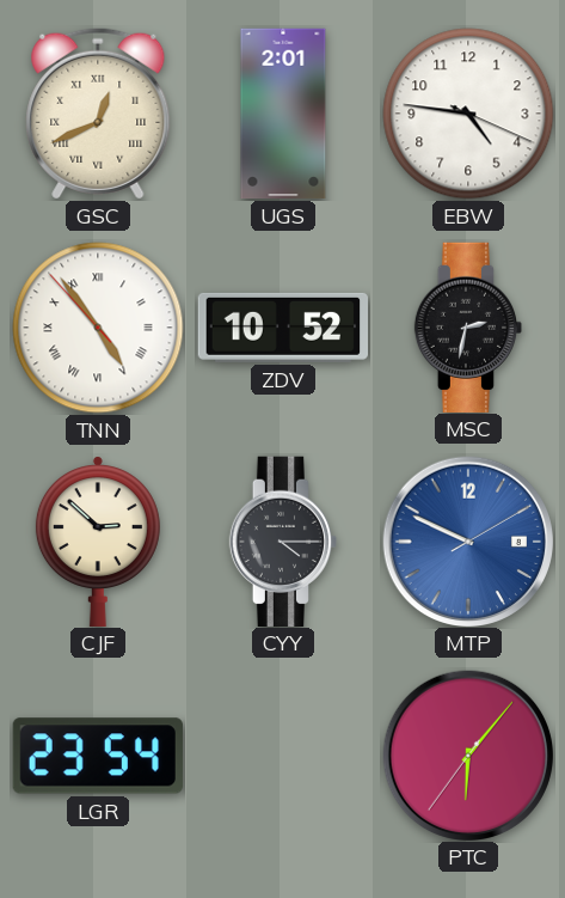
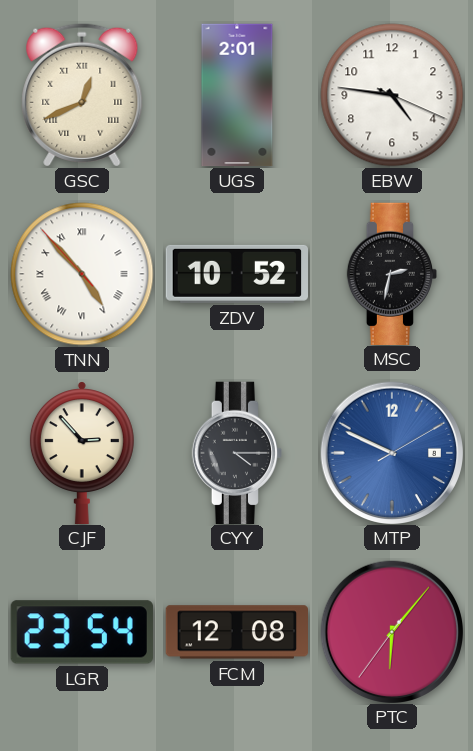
TNN: 4:53 -> 4:52 (82, 274)
CJF: 2:52 -> 2:53 (82, 452)
FCM: none -> 12:08 (236, 632)
